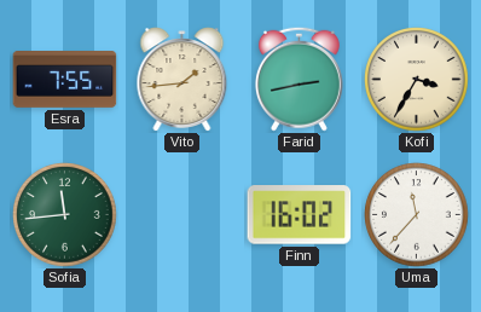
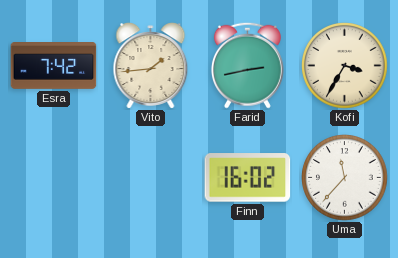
Esra: 7:55 -> 7:42 (54, 66)
Sofia: 11:44 -> none (65, 215)
